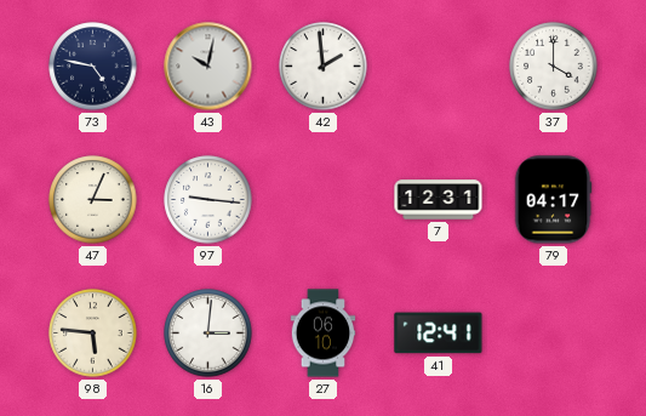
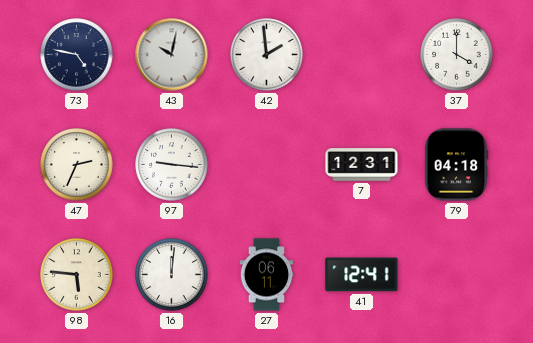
47: 3:04 -> 2:34 (77, 165)
79: 04:17 -> 04:18 (456, 165)
16: 3:01 -> 12:01 (172, 275)
27: 06:10 -> 06:11 (267, 275)
